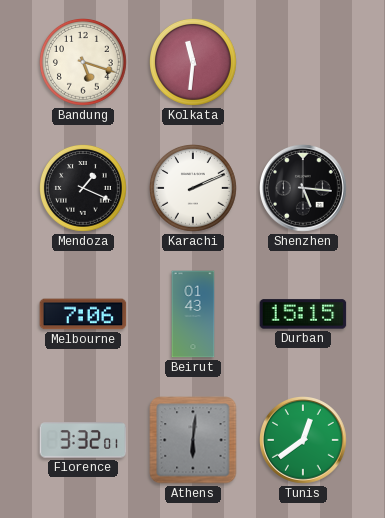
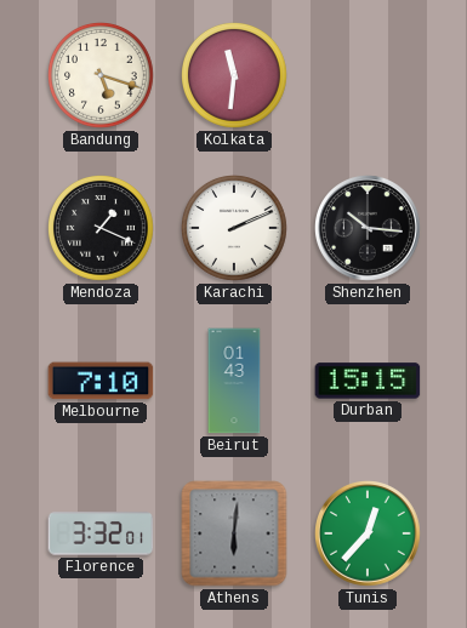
Shenzhen: 5:16 -> 10:16 (369, 229)
Melbourne: 7:06 -> 7:10 (101, 381)
Tunis: 12:39 -> 12:37 (369, 535)
